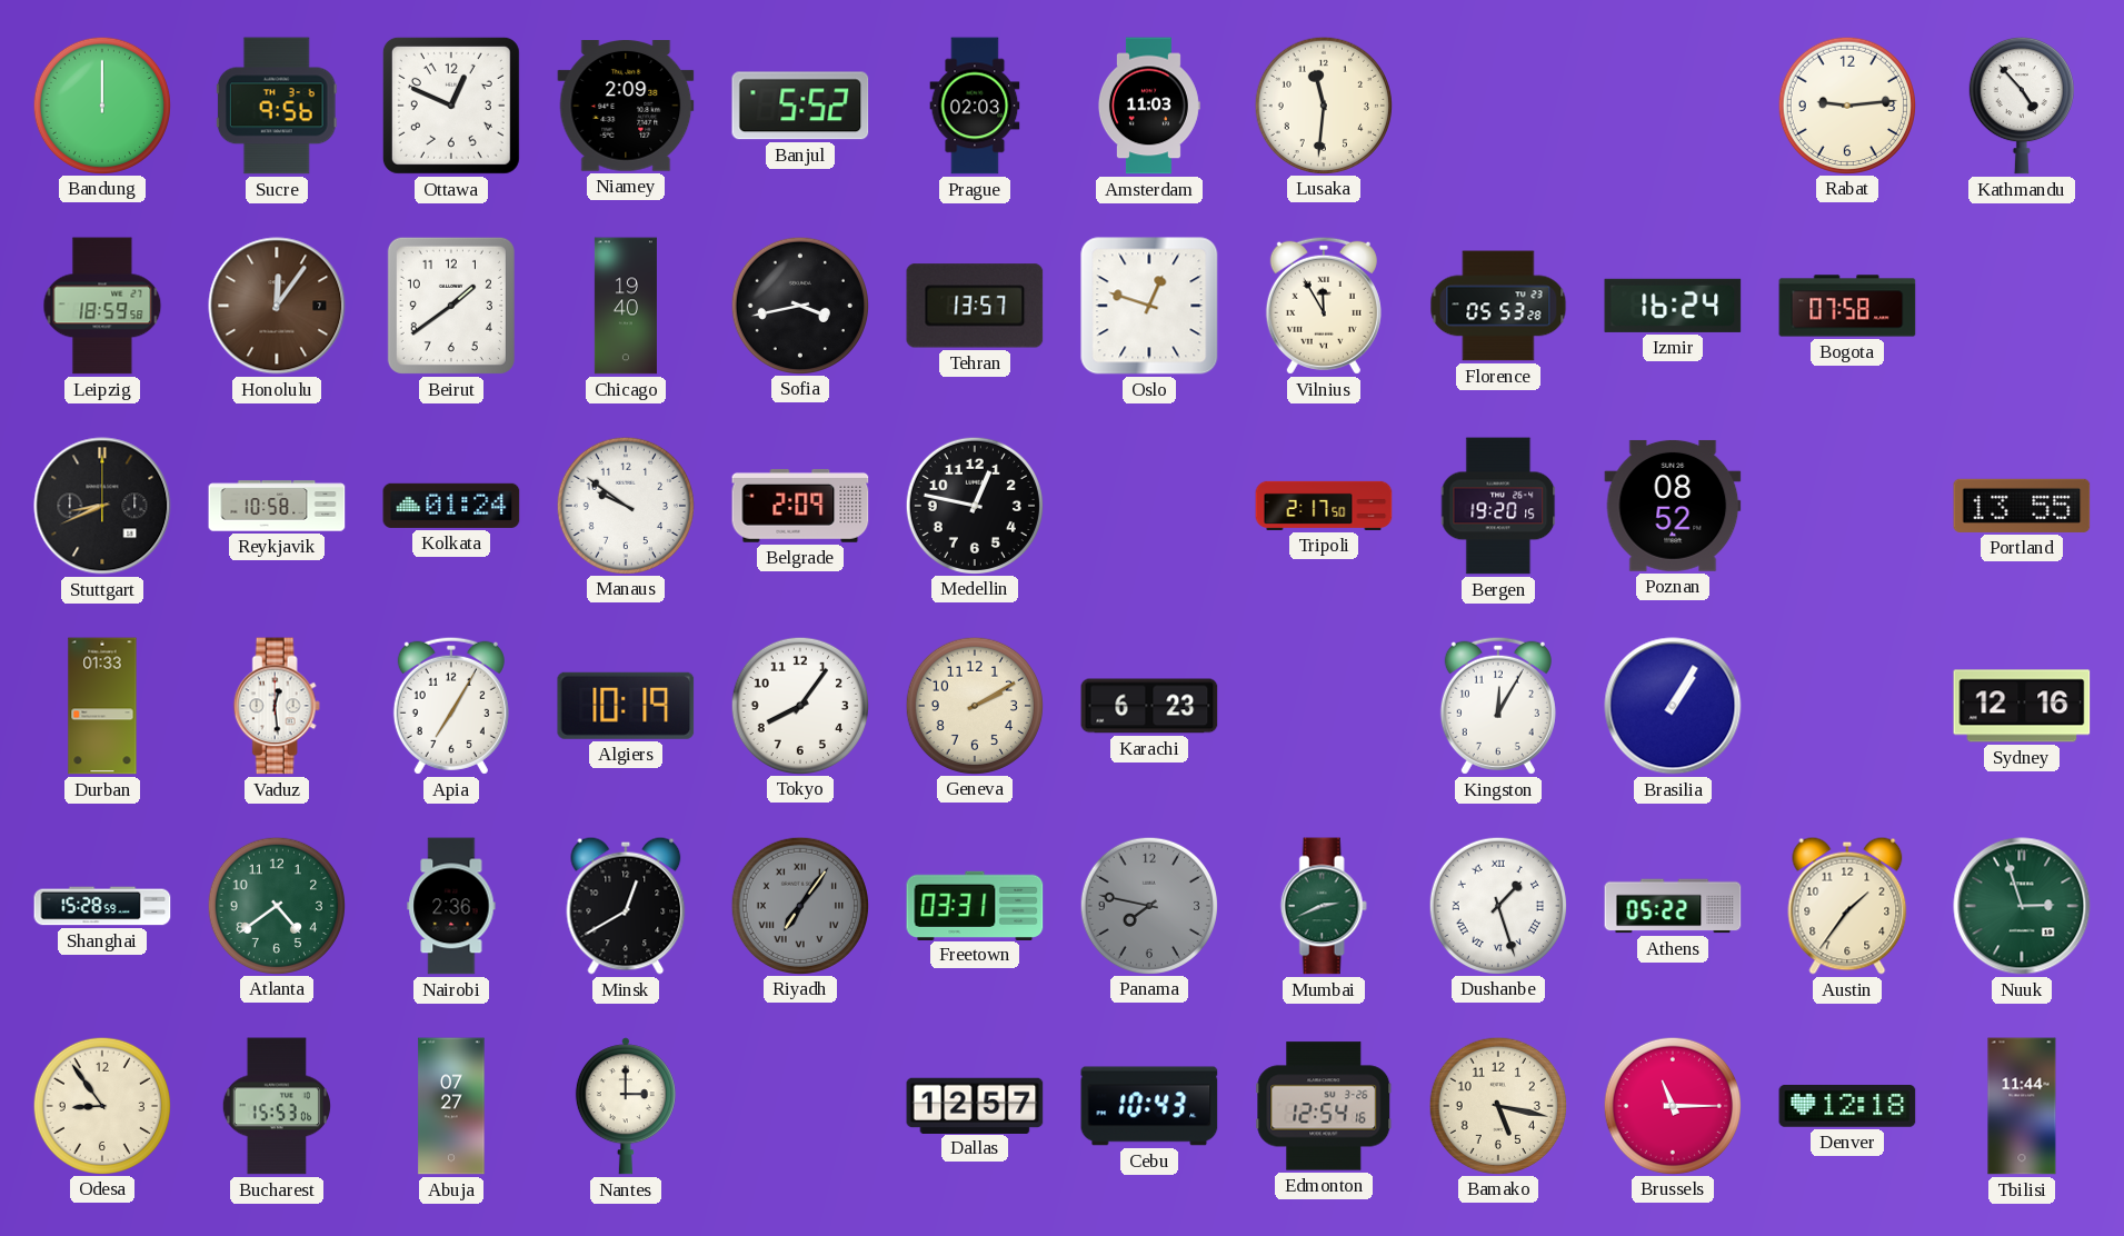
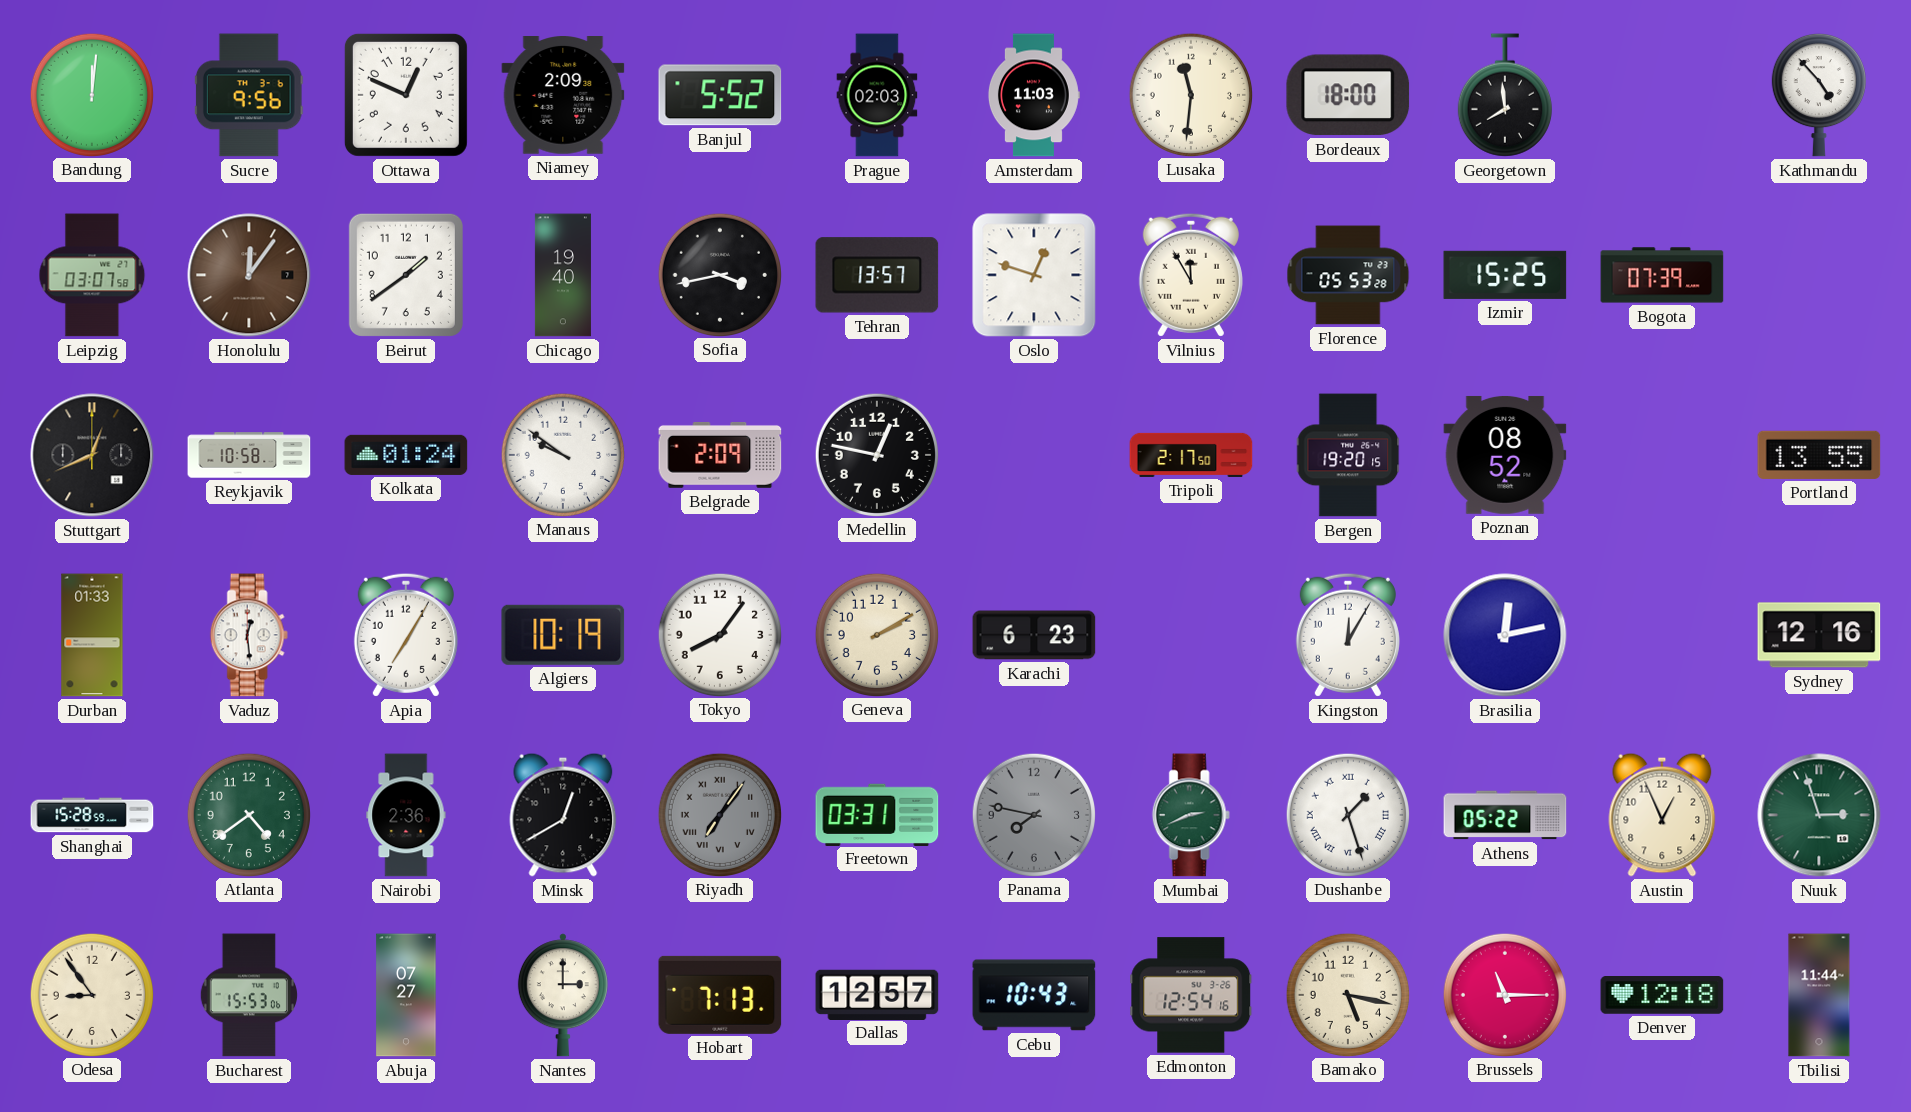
Bandung: 12:00 -> 12:01 (91, 94)
Bordeaux: none -> 18:00 (1348, 95)
Georgetown: none -> 7:59 (1505, 95)
Rabat: 9:14 -> none (1846, 104)
Leipzig: 18:59 -> 03:07 (92, 275)
Izmir: 16:24 -> 15:25 (1505, 275)
Bogota: 07:58 -> 07:39 (1662, 275)
Stuttgart: 8:41 -> 12:41 (92, 455)
Brasilia: 1:05 -> 12:13 (1505, 635)
Austin: 1:36 -> 12:56 (1662, 815)
Hobart: none -> 7:13 (720, 995)
